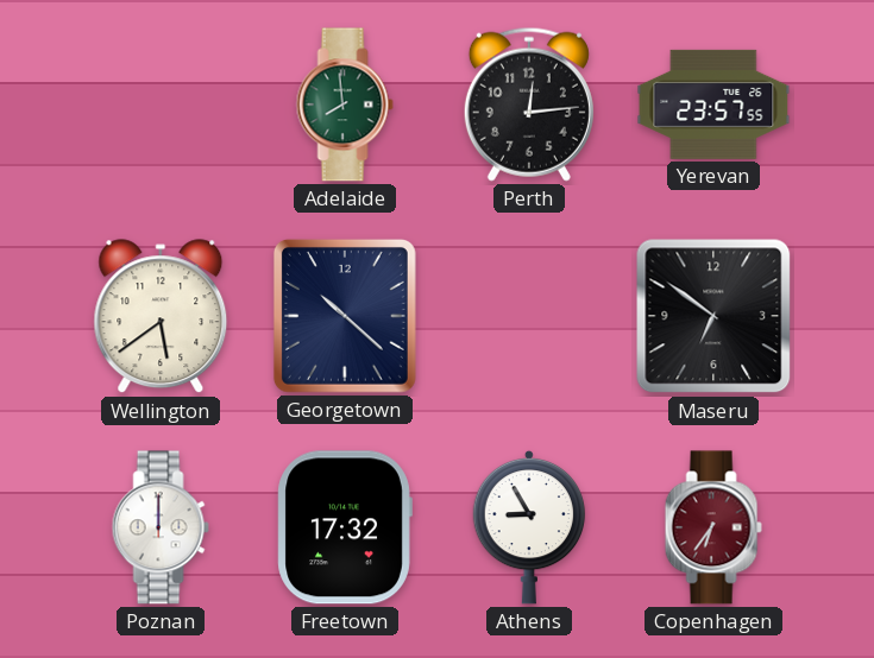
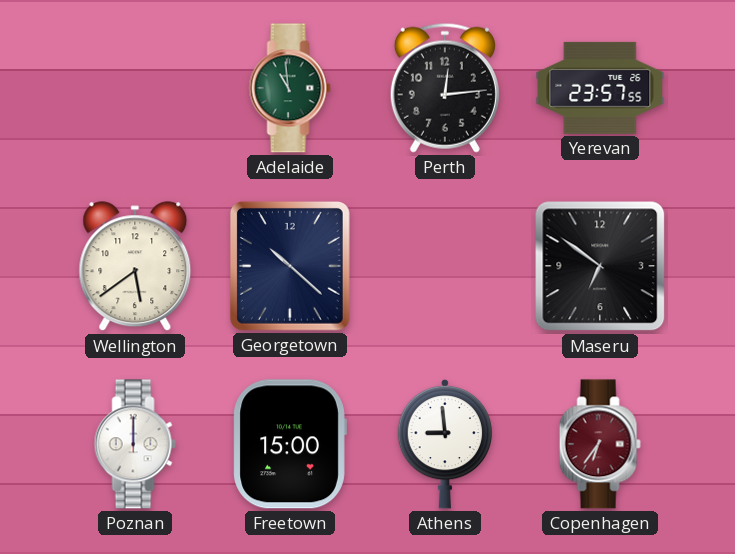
Adelaide: 7:59 -> 10:59 (290, 88)
Freetown: 17:32 -> 15:00 (290, 444)
Athens: 8:55 -> 8:59 (445, 444)
